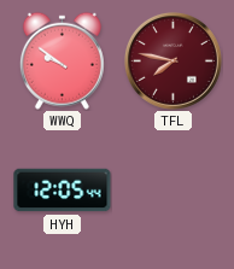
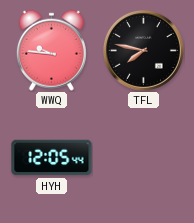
WWQ: 9:51 -> 9:46 (51, 50)
TFL dial: burgundy -> black (143, 50)
